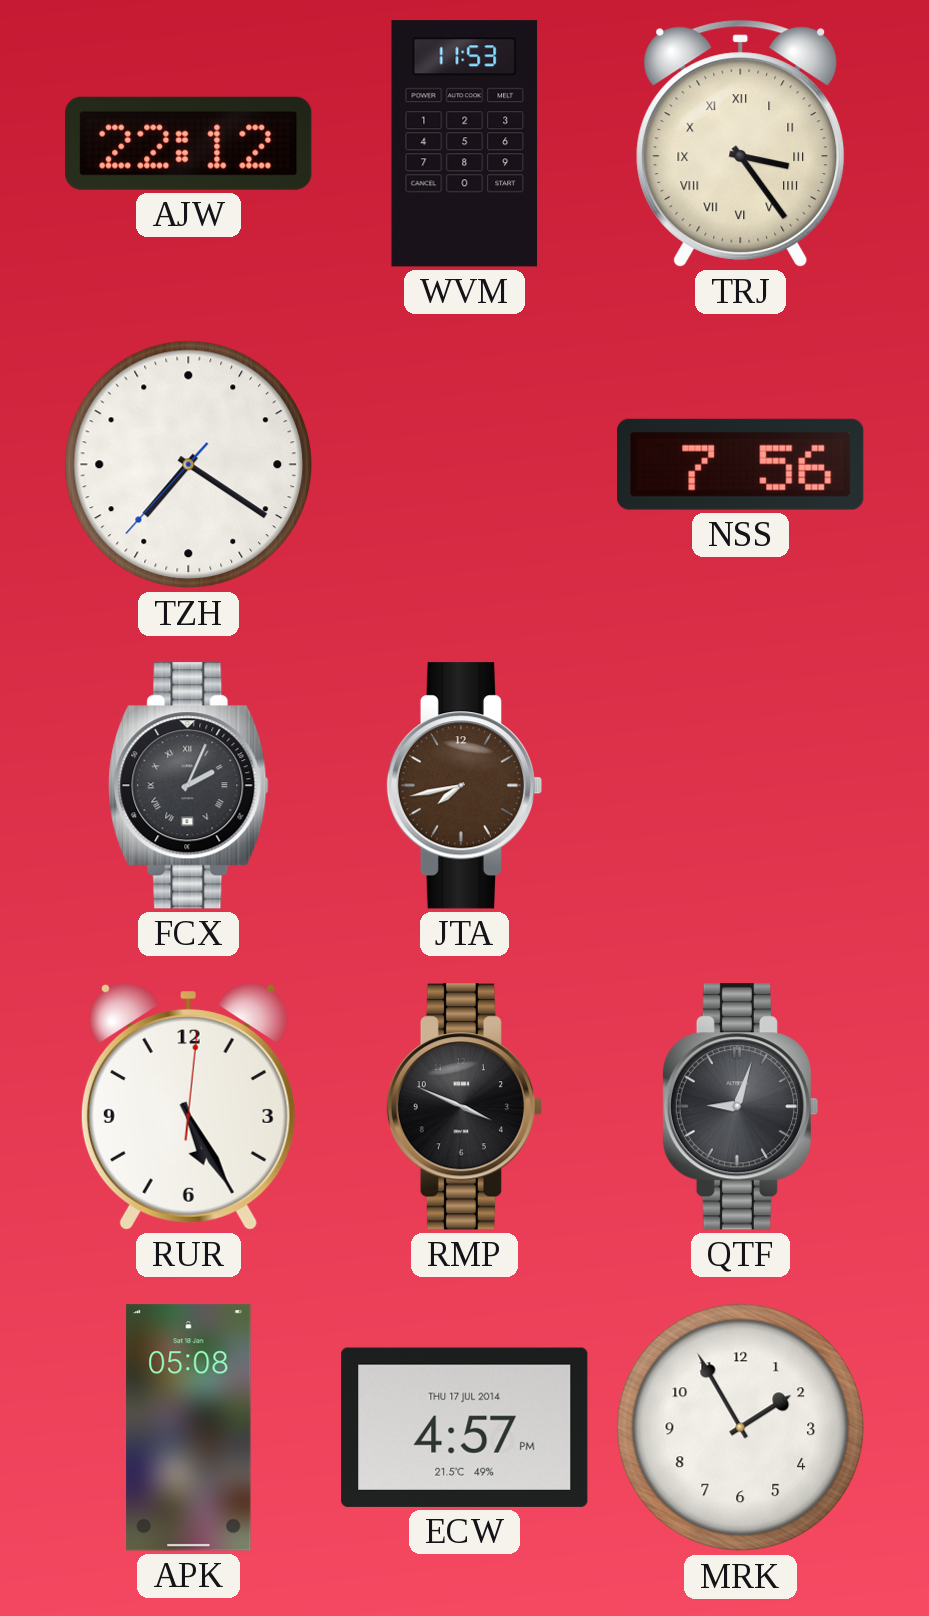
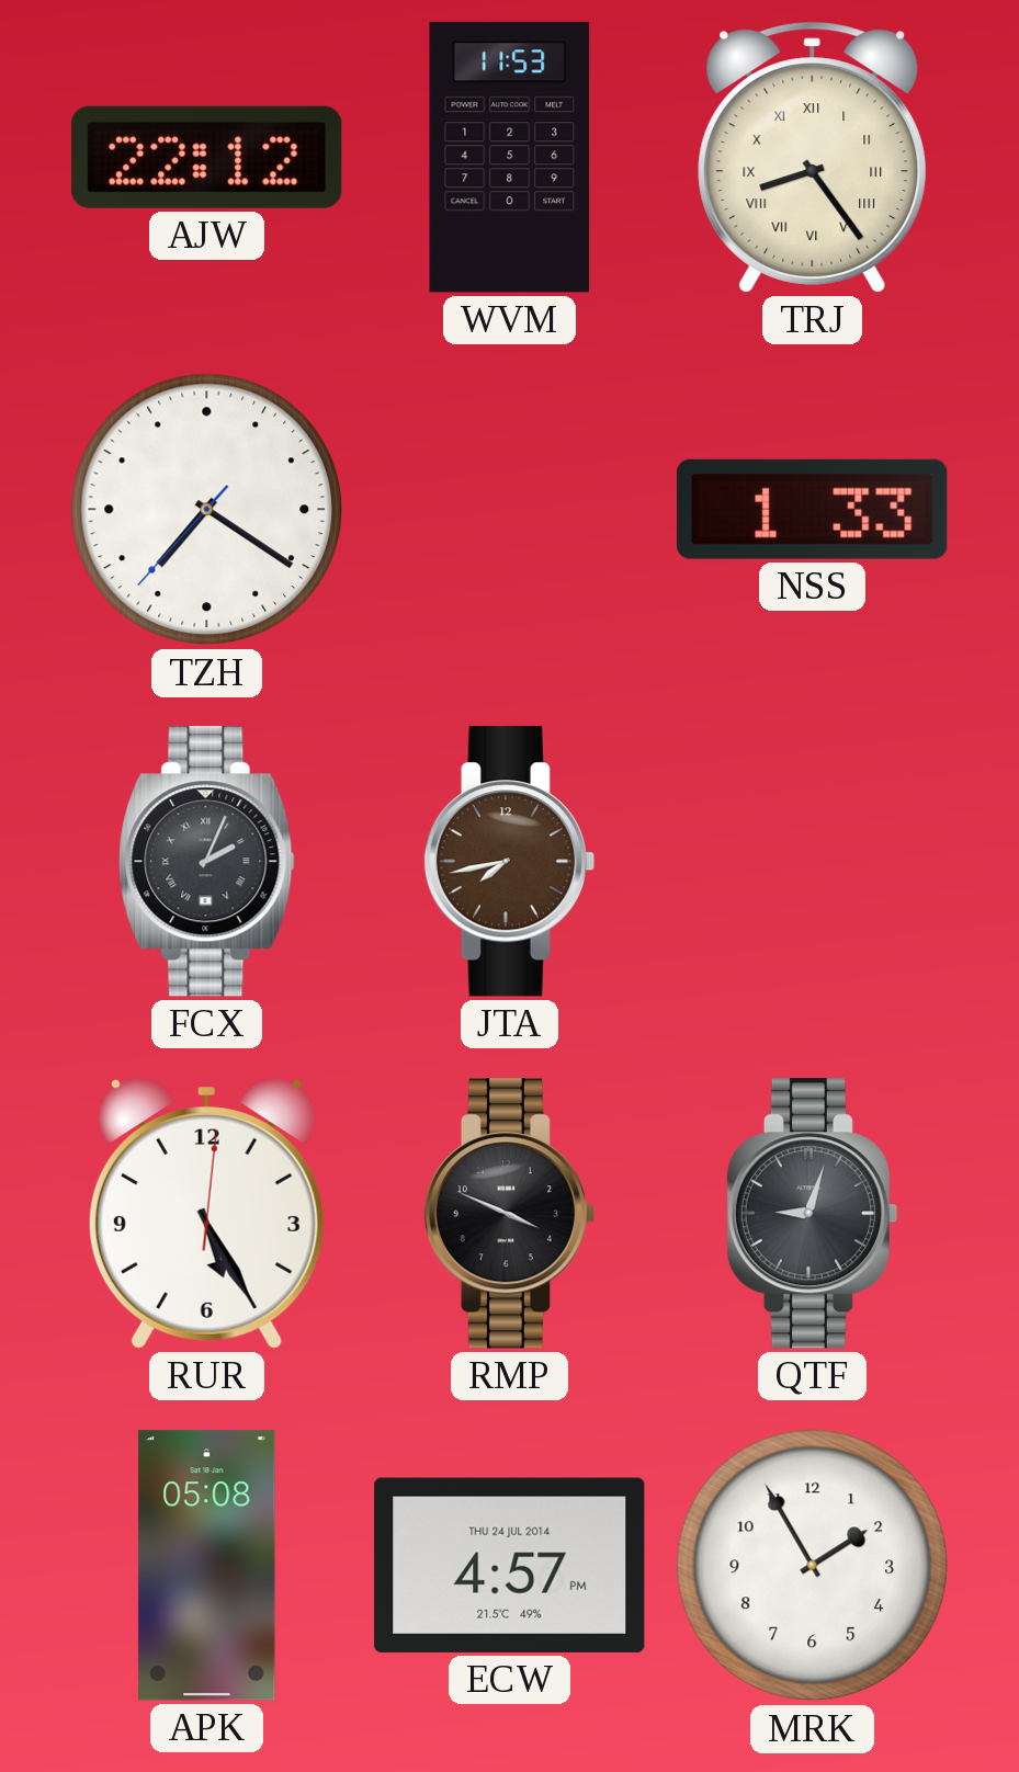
TRJ: 3:24 -> 8:24 (813, 157)
NSS: 7:56 -> 1:33 (813, 509)
ECW date: THU 17 JUL 2014 -> THU 24 JUL 2014 (510, 1565)
